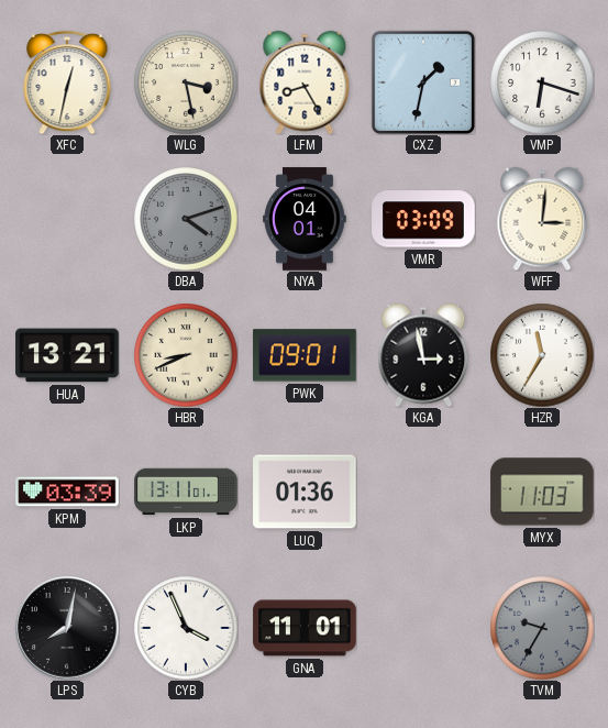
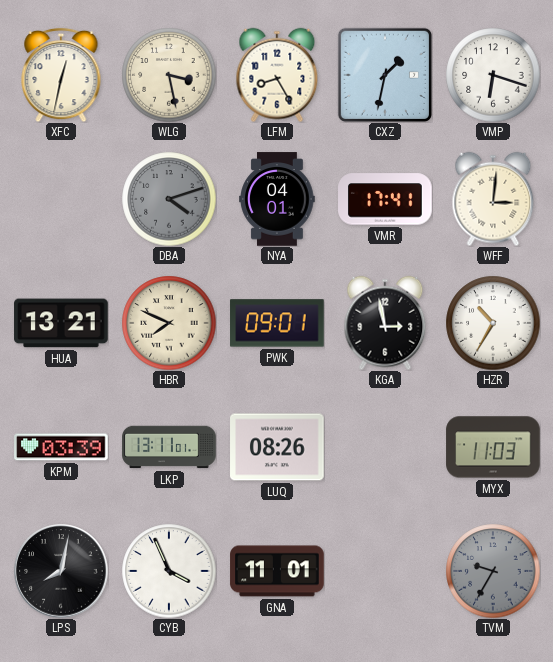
VMR: 03:09 -> 17:41 (385, 199)
HBR: 8:41 -> 7:49 (169, 323)
HZR: 11:35 -> 10:35 (493, 323)
LUQ: 01:36 -> 08:26 (277, 447)
